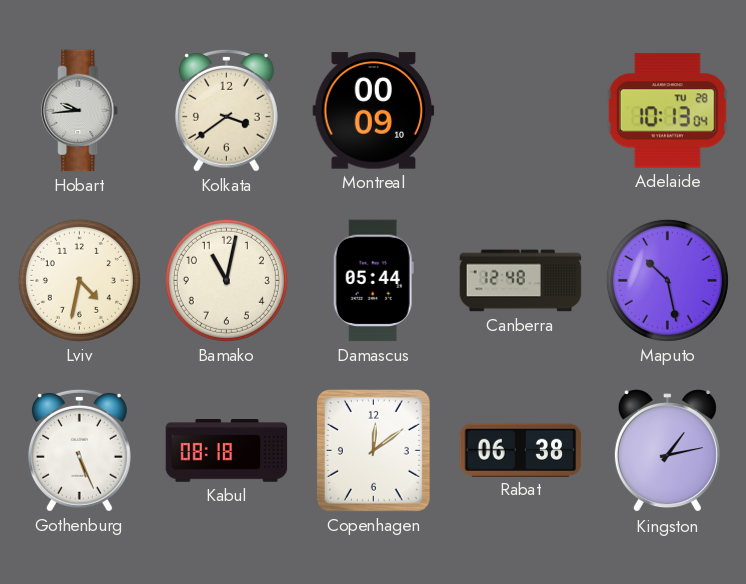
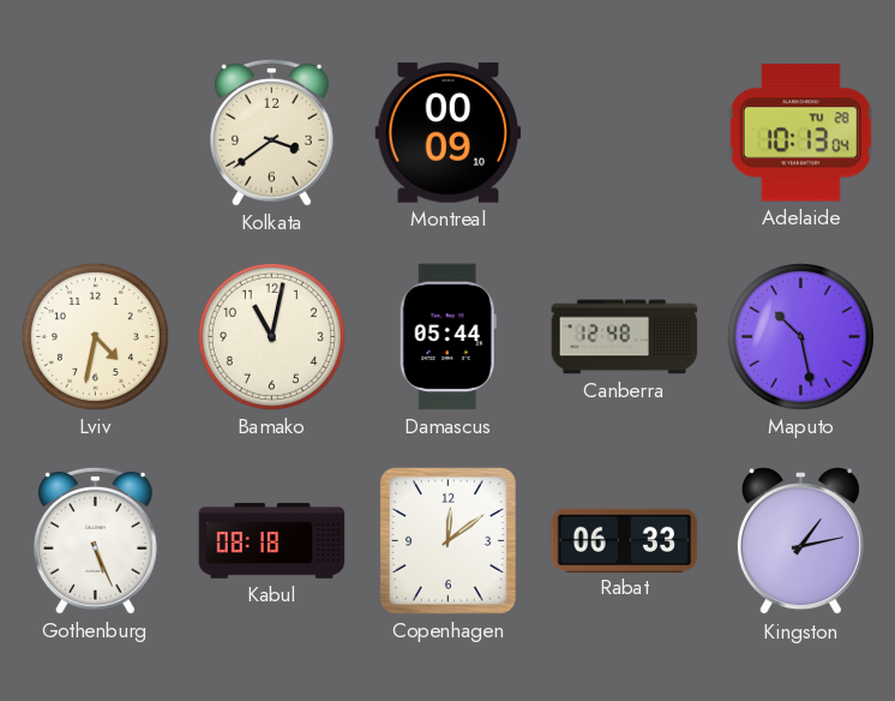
Hobart: 9:44 -> none (80, 111)
Rabat: 06:38 -> 06:33 (625, 540)
